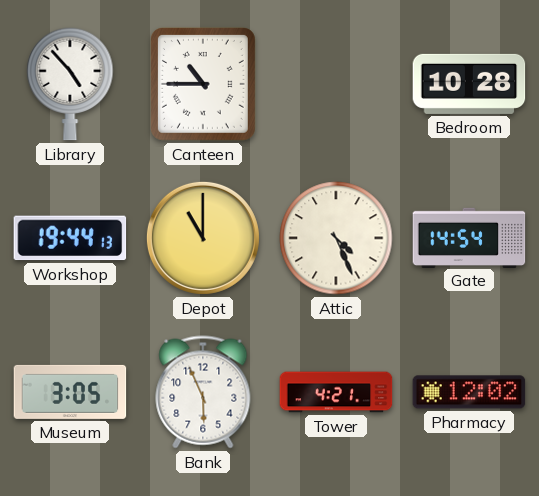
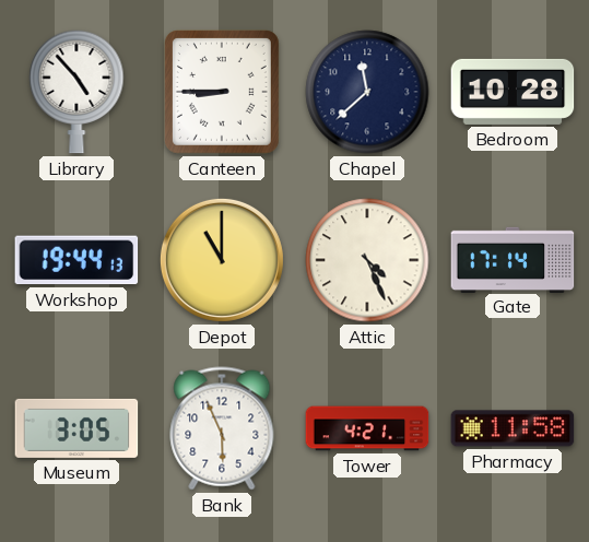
Canteen: 10:45 -> 8:45 (222, 92)
Chapel: none -> 11:38 (367, 92)
Gate: 14:54 -> 17:14 (513, 259)
Pharmacy: 12:02 -> 11:58 (513, 428)
